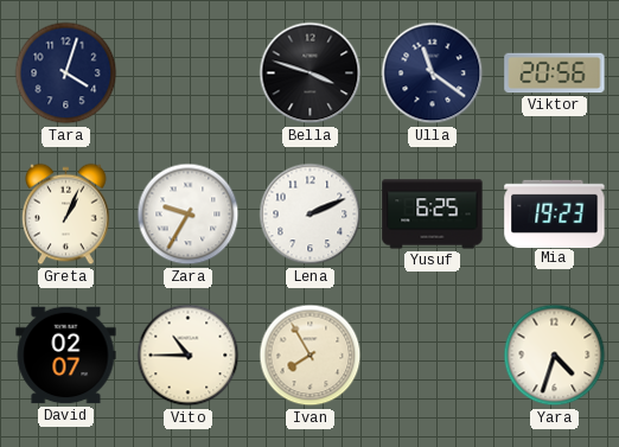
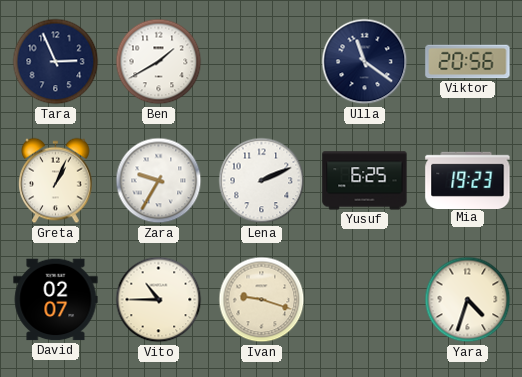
Tara: 4:03 -> 2:56 (56, 62)
Ben: none -> 1:40 (159, 62)
Bella: 3:48 -> none (311, 74)
Ivan: 7:55 -> 9:18 (262, 300)
